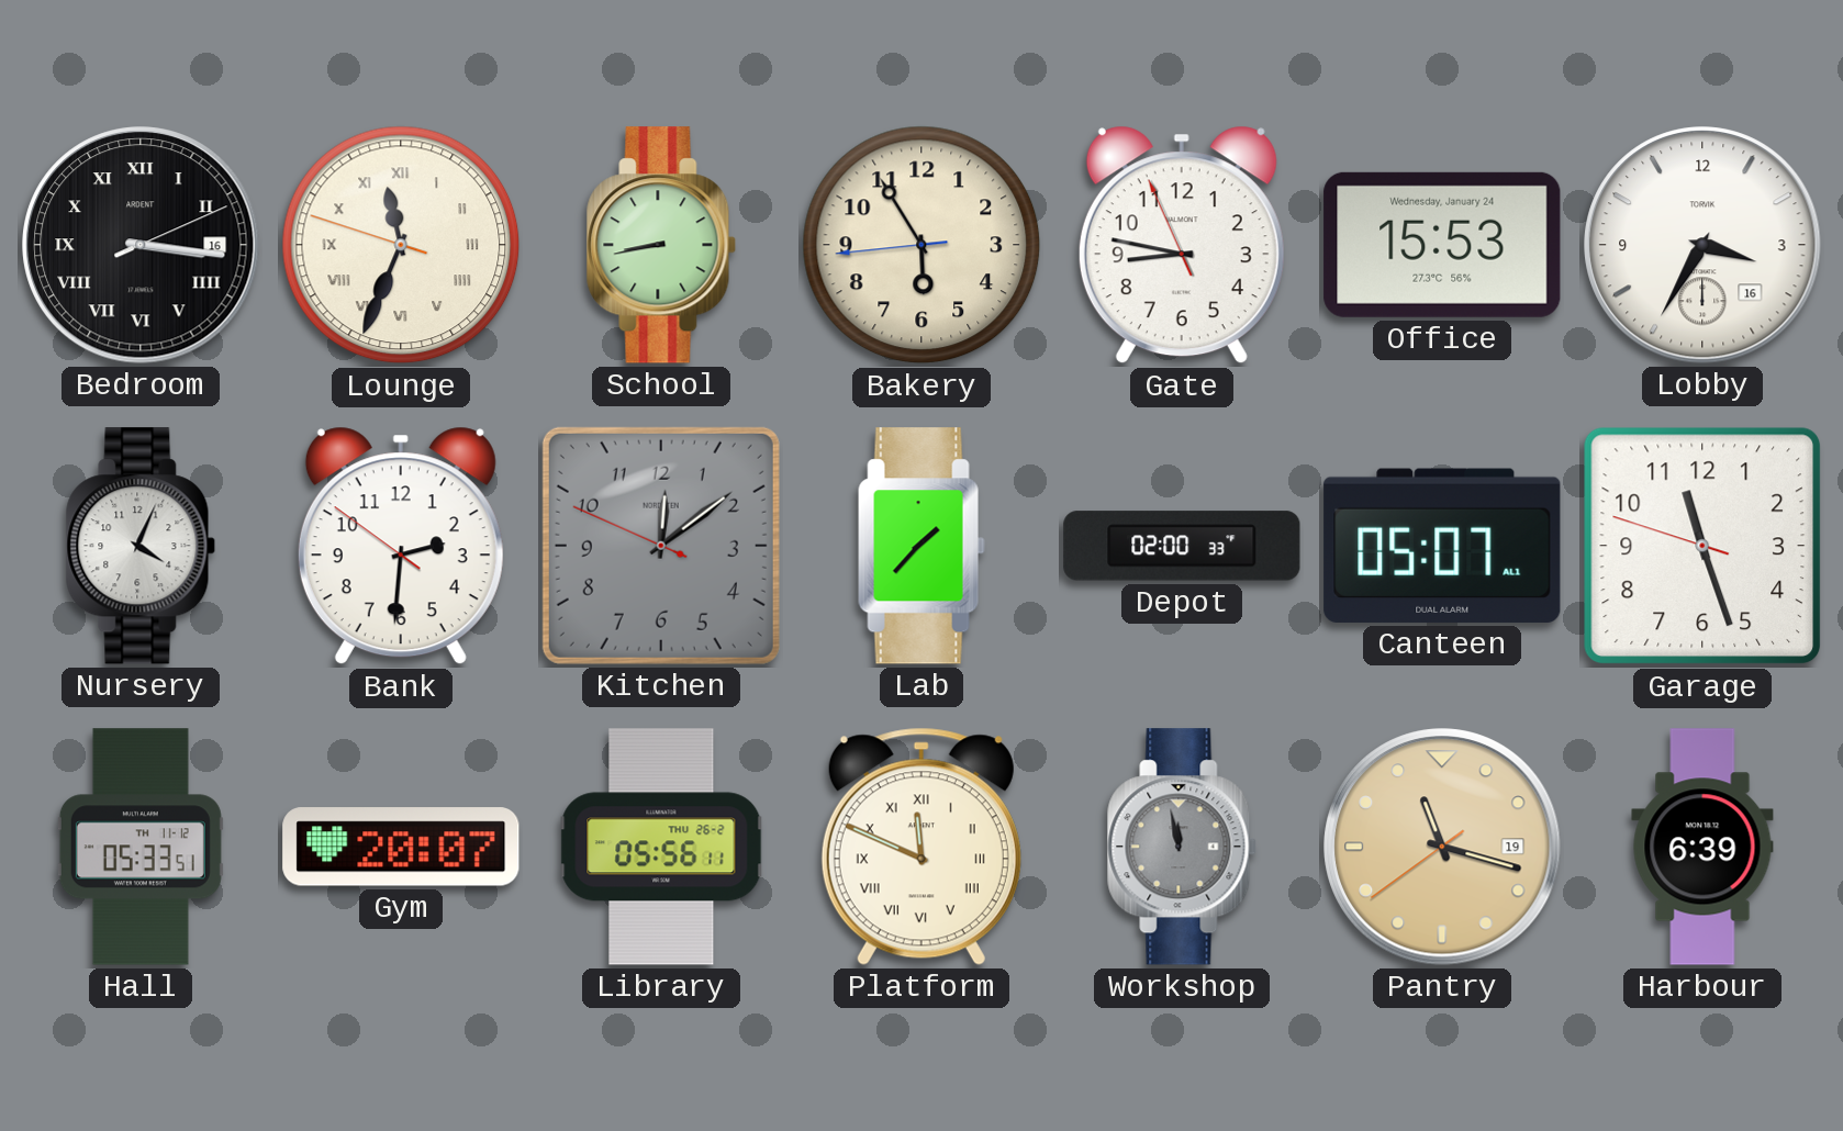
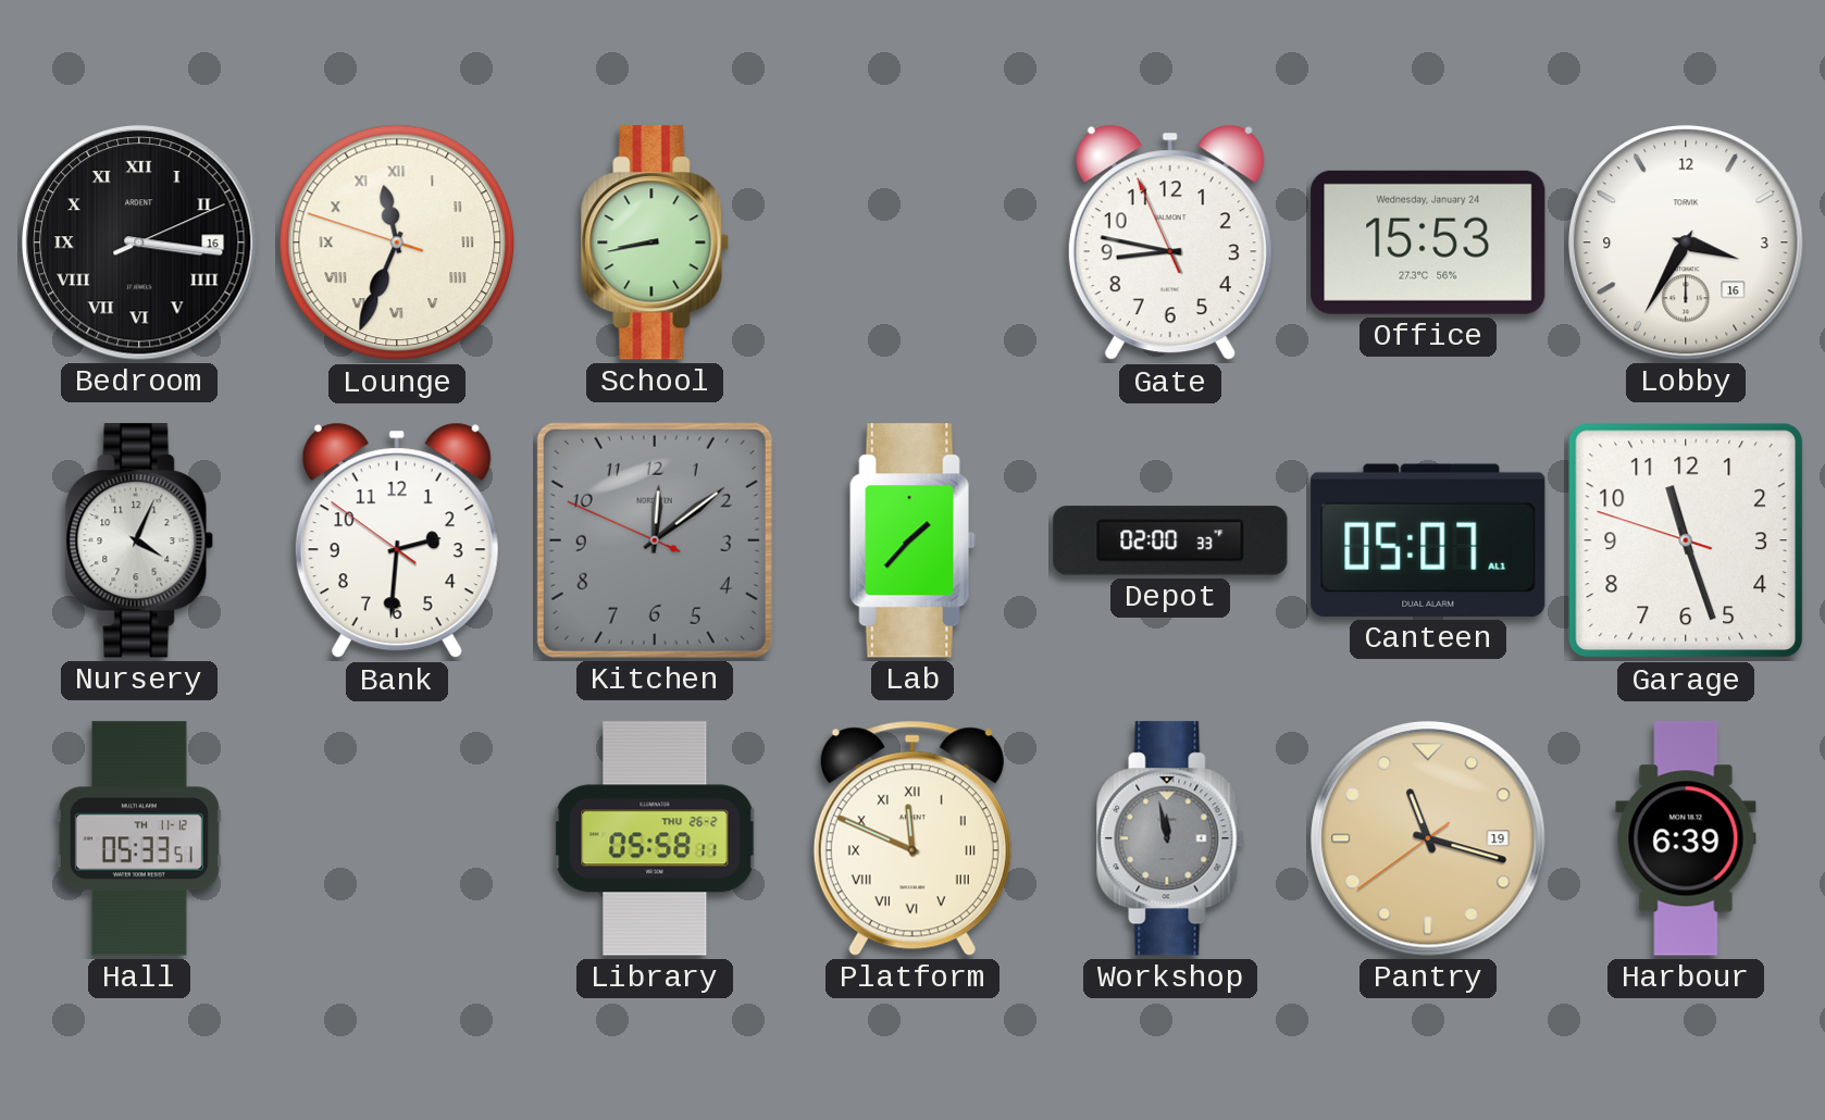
Bakery: 5:54 -> none (921, 245)
Gym: 20:07 -> none (401, 847)
Library: 05:56 -> 05:58 (655, 838)
